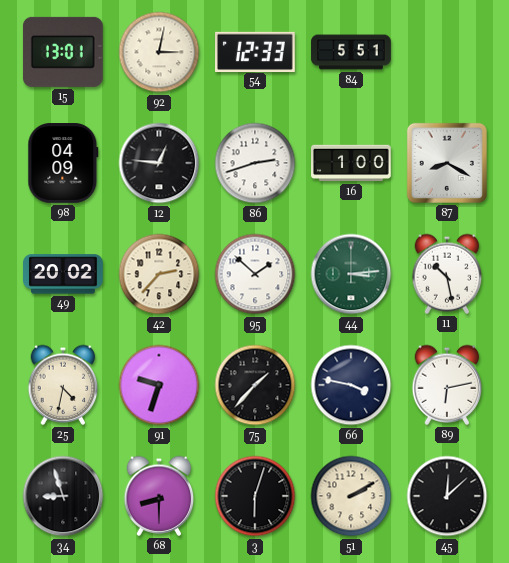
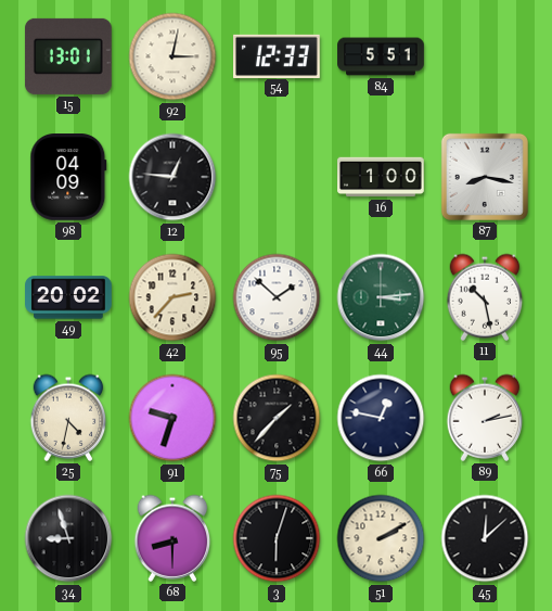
86: 2:42 -> none (255, 163)
87: 8:20 -> 8:17 (485, 177)
66: 3:47 -> 12:47 (381, 418)
89: 6:13 -> 2:13 (485, 418)
